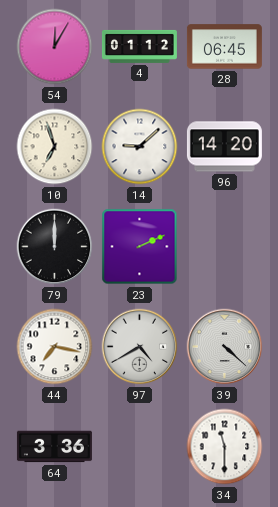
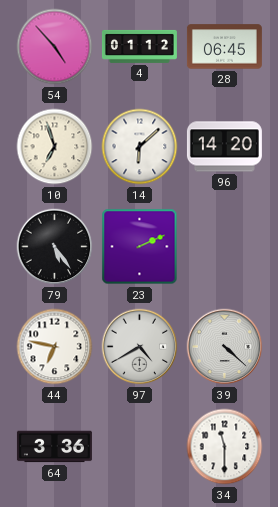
54: 12:05 -> 4:53 (55, 47)
14: 9:08 -> 6:08 (140, 147)
79: 12:00 -> 5:24 (55, 247)
44: 7:17 -> 6:47 (55, 347)
